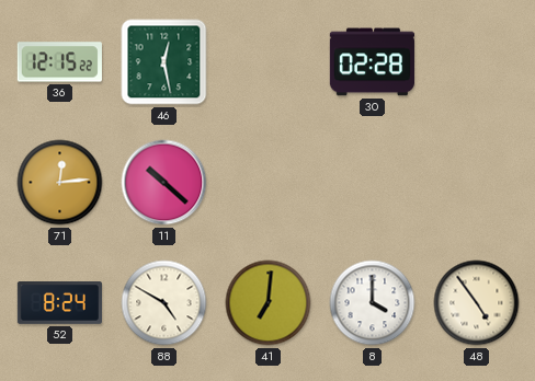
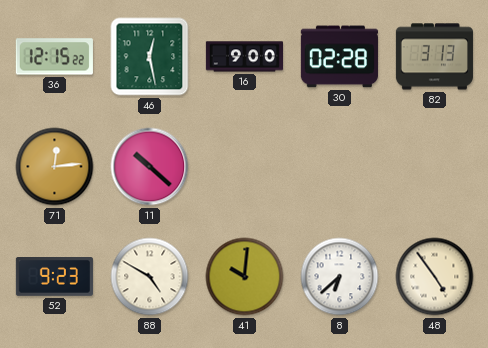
16: none -> 9:00 (244, 57)
82: none -> 3:13 (434, 57)
52: 8:24 -> 9:23 (54, 277)
41: 7:01 -> 10:01 (245, 277)
8: 4:00 -> 6:38 (340, 277)
